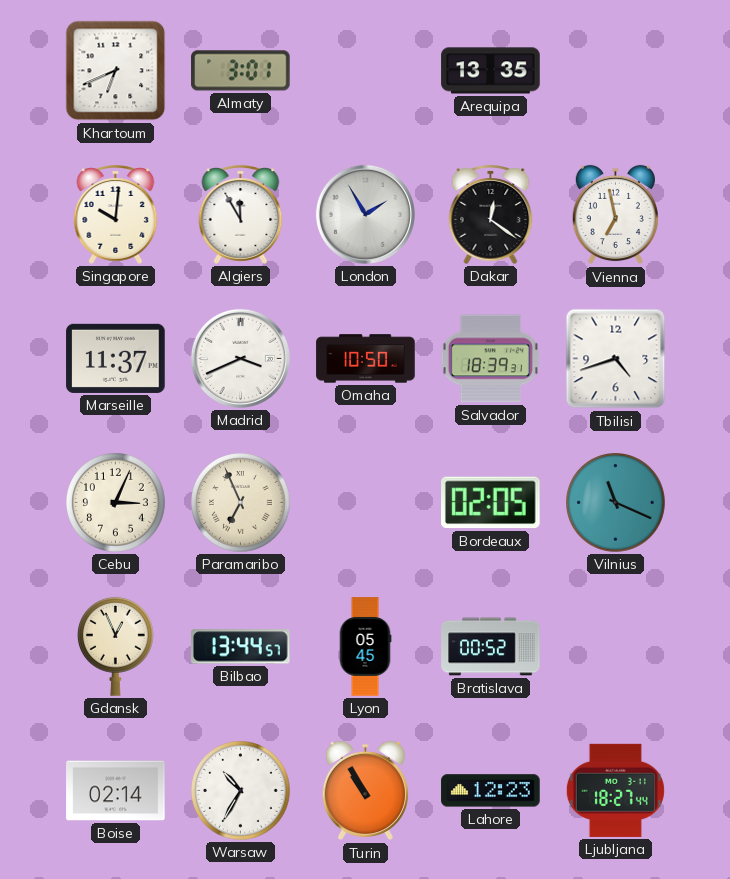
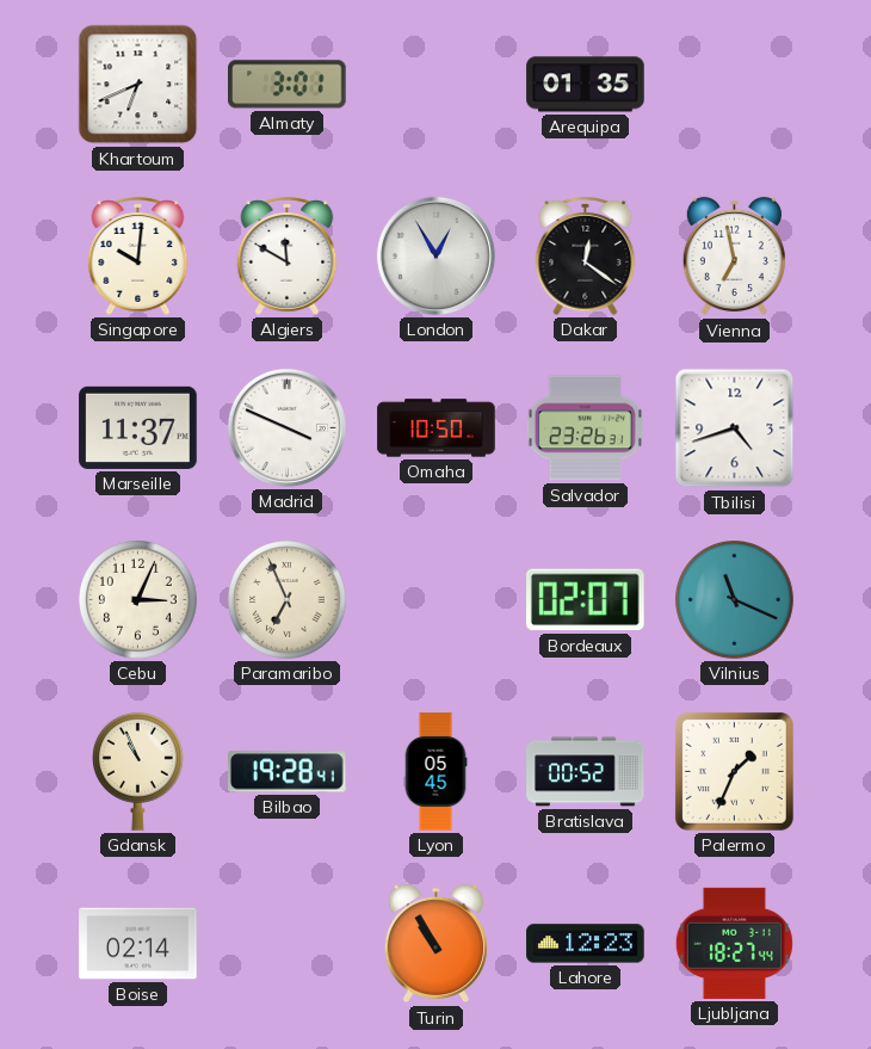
Arequipa: 13:35 -> 01:35 (586, 85)
Algiers: 11:55 -> 11:50 (288, 255)
London: 1:55 -> 12:55 (435, 255)
Madrid: 3:41 -> 3:49 (286, 427)
Salvador: 18:39 -> 23:26 (585, 428)
Bordeaux: 02:05 -> 02:07 (586, 600)
Gdansk: 12:56 -> 10:56 (137, 771)
Bilbao: 13:44 -> 19:28 (288, 772)
Palermo: none -> 1:34 (734, 771)
Warsaw: 10:35 -> none (241, 791)
